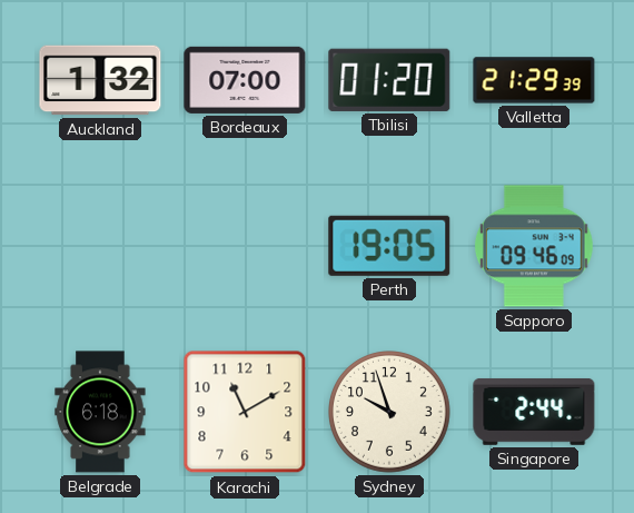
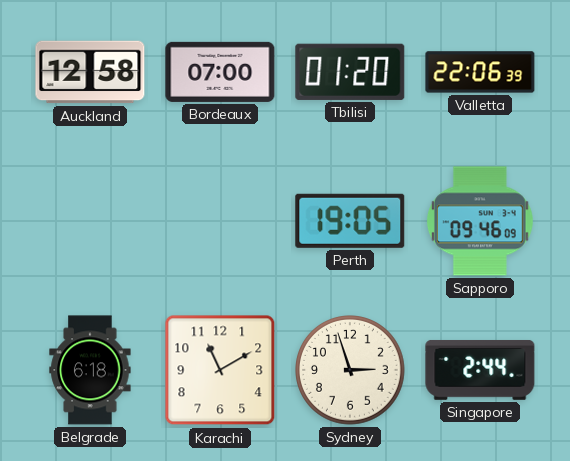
Auckland: 1:32 -> 12:58 (90, 72)
Valletta: 21:29 -> 22:06 (480, 72)
Sydney: 9:57 -> 2:57 (351, 371)
